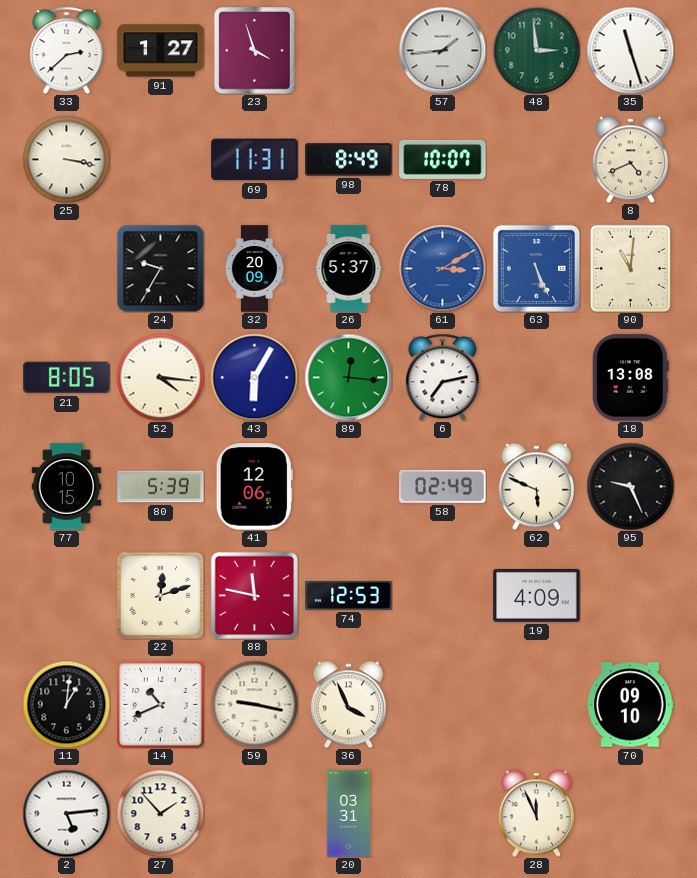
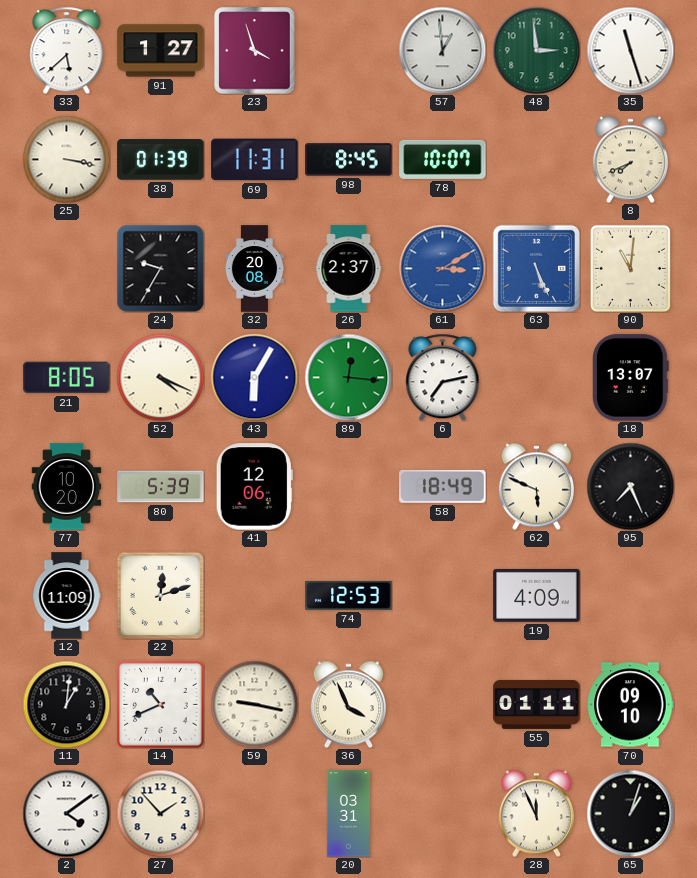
33: 2:38 -> 5:38 (67, 50)
57: 1:44 -> 12:59 (442, 50)
38: none -> 01:39 (161, 160)
98: 8:49 -> 8:45 (349, 160)
8: 4:41 -> 7:41 (630, 159)
32: 20:09 -> 20:08 (255, 269)
26: 5:37 -> 2:37 (349, 269)
52: 4:16 -> 4:19 (160, 377)
18: 13:08 -> 13:07 (631, 378)
77: 10:15 -> 10:20 (67, 487)
58: 02:49 -> 18:49 (443, 486)
95: 9:26 -> 7:26 (630, 486)
12: none -> 11:09 (67, 596)
88: 11:47 -> none (254, 595)
55: none -> 01:11 (537, 704)
2: 5:14 -> 4:09 (66, 813)
65: none -> 1:03 (630, 813)
